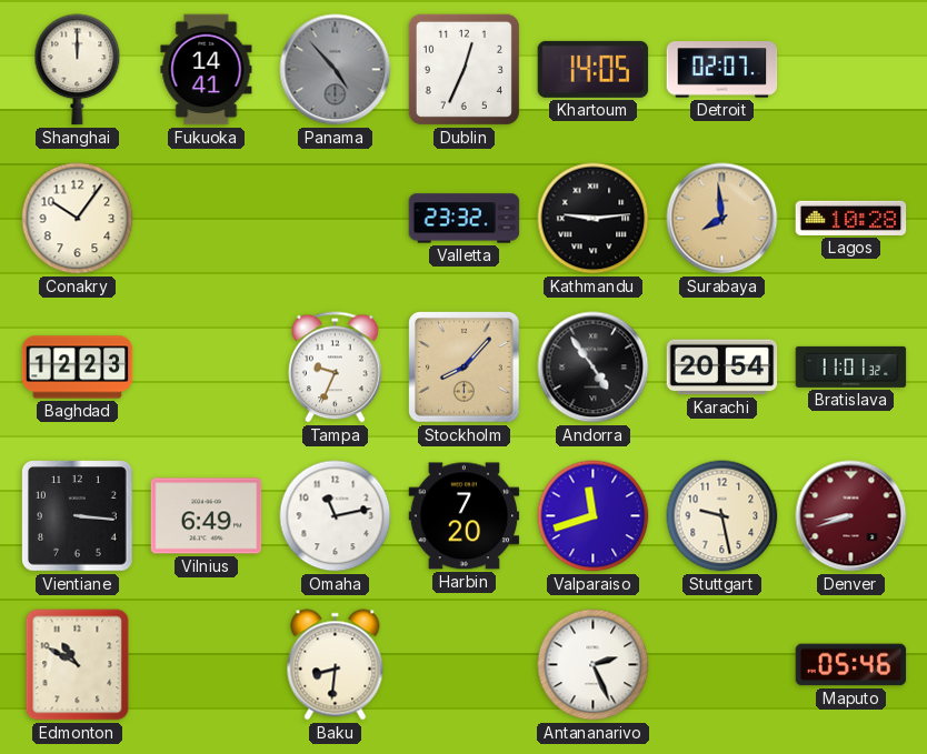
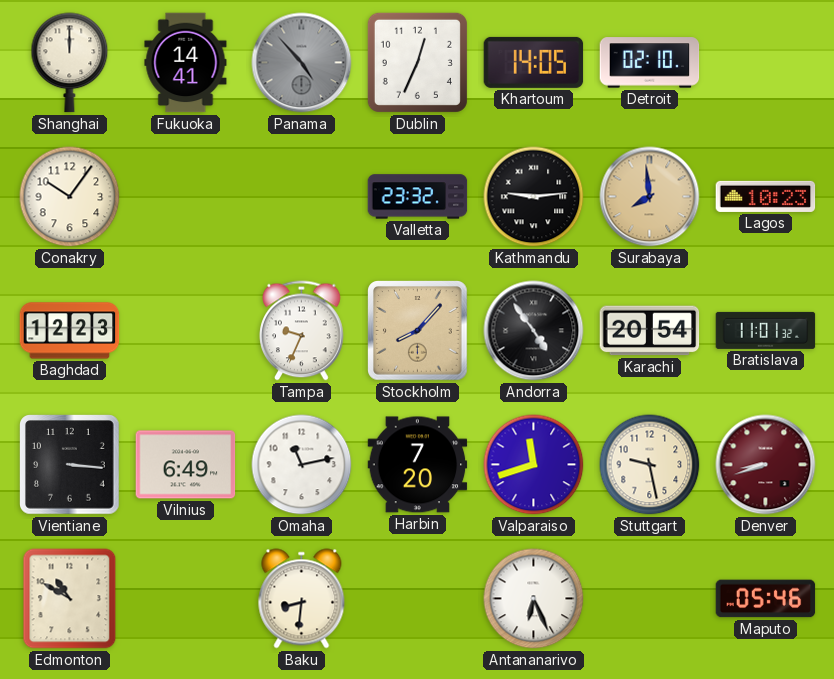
Detroit: 02:07 -> 02:10 (650, 63)
Lagos: 10:28 -> 10:23 (766, 196)
Antananarivo: 2:26 -> 6:26 (534, 599)
